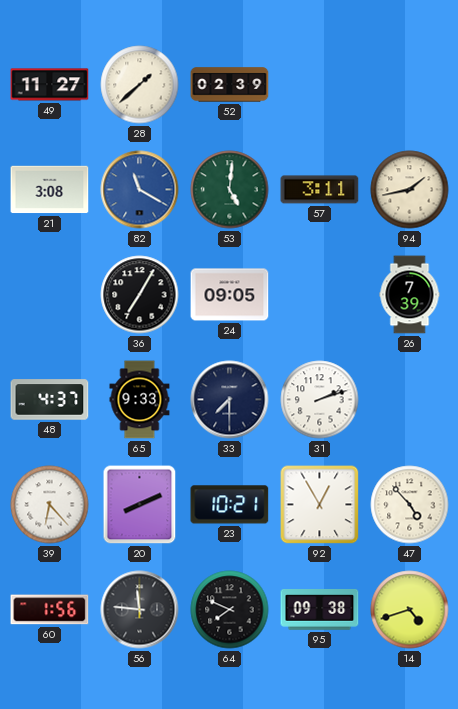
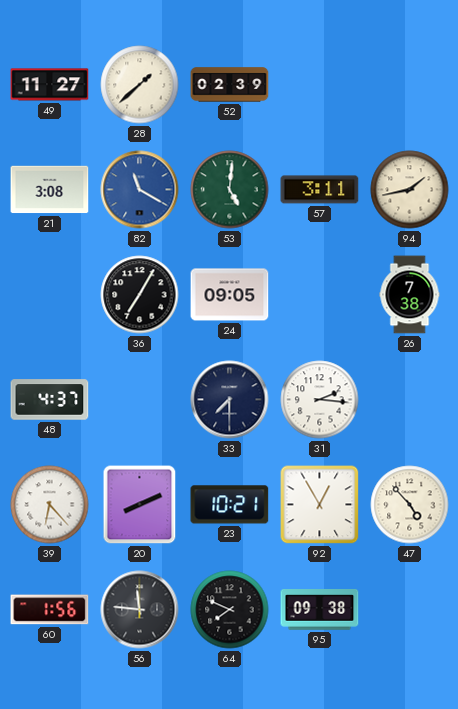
26: 7:39 -> 7:38 (410, 295)
65: 9:33 -> none (140, 400)
31: 2:12 -> 2:16 (320, 400)
14: 4:42 -> none (410, 610)
